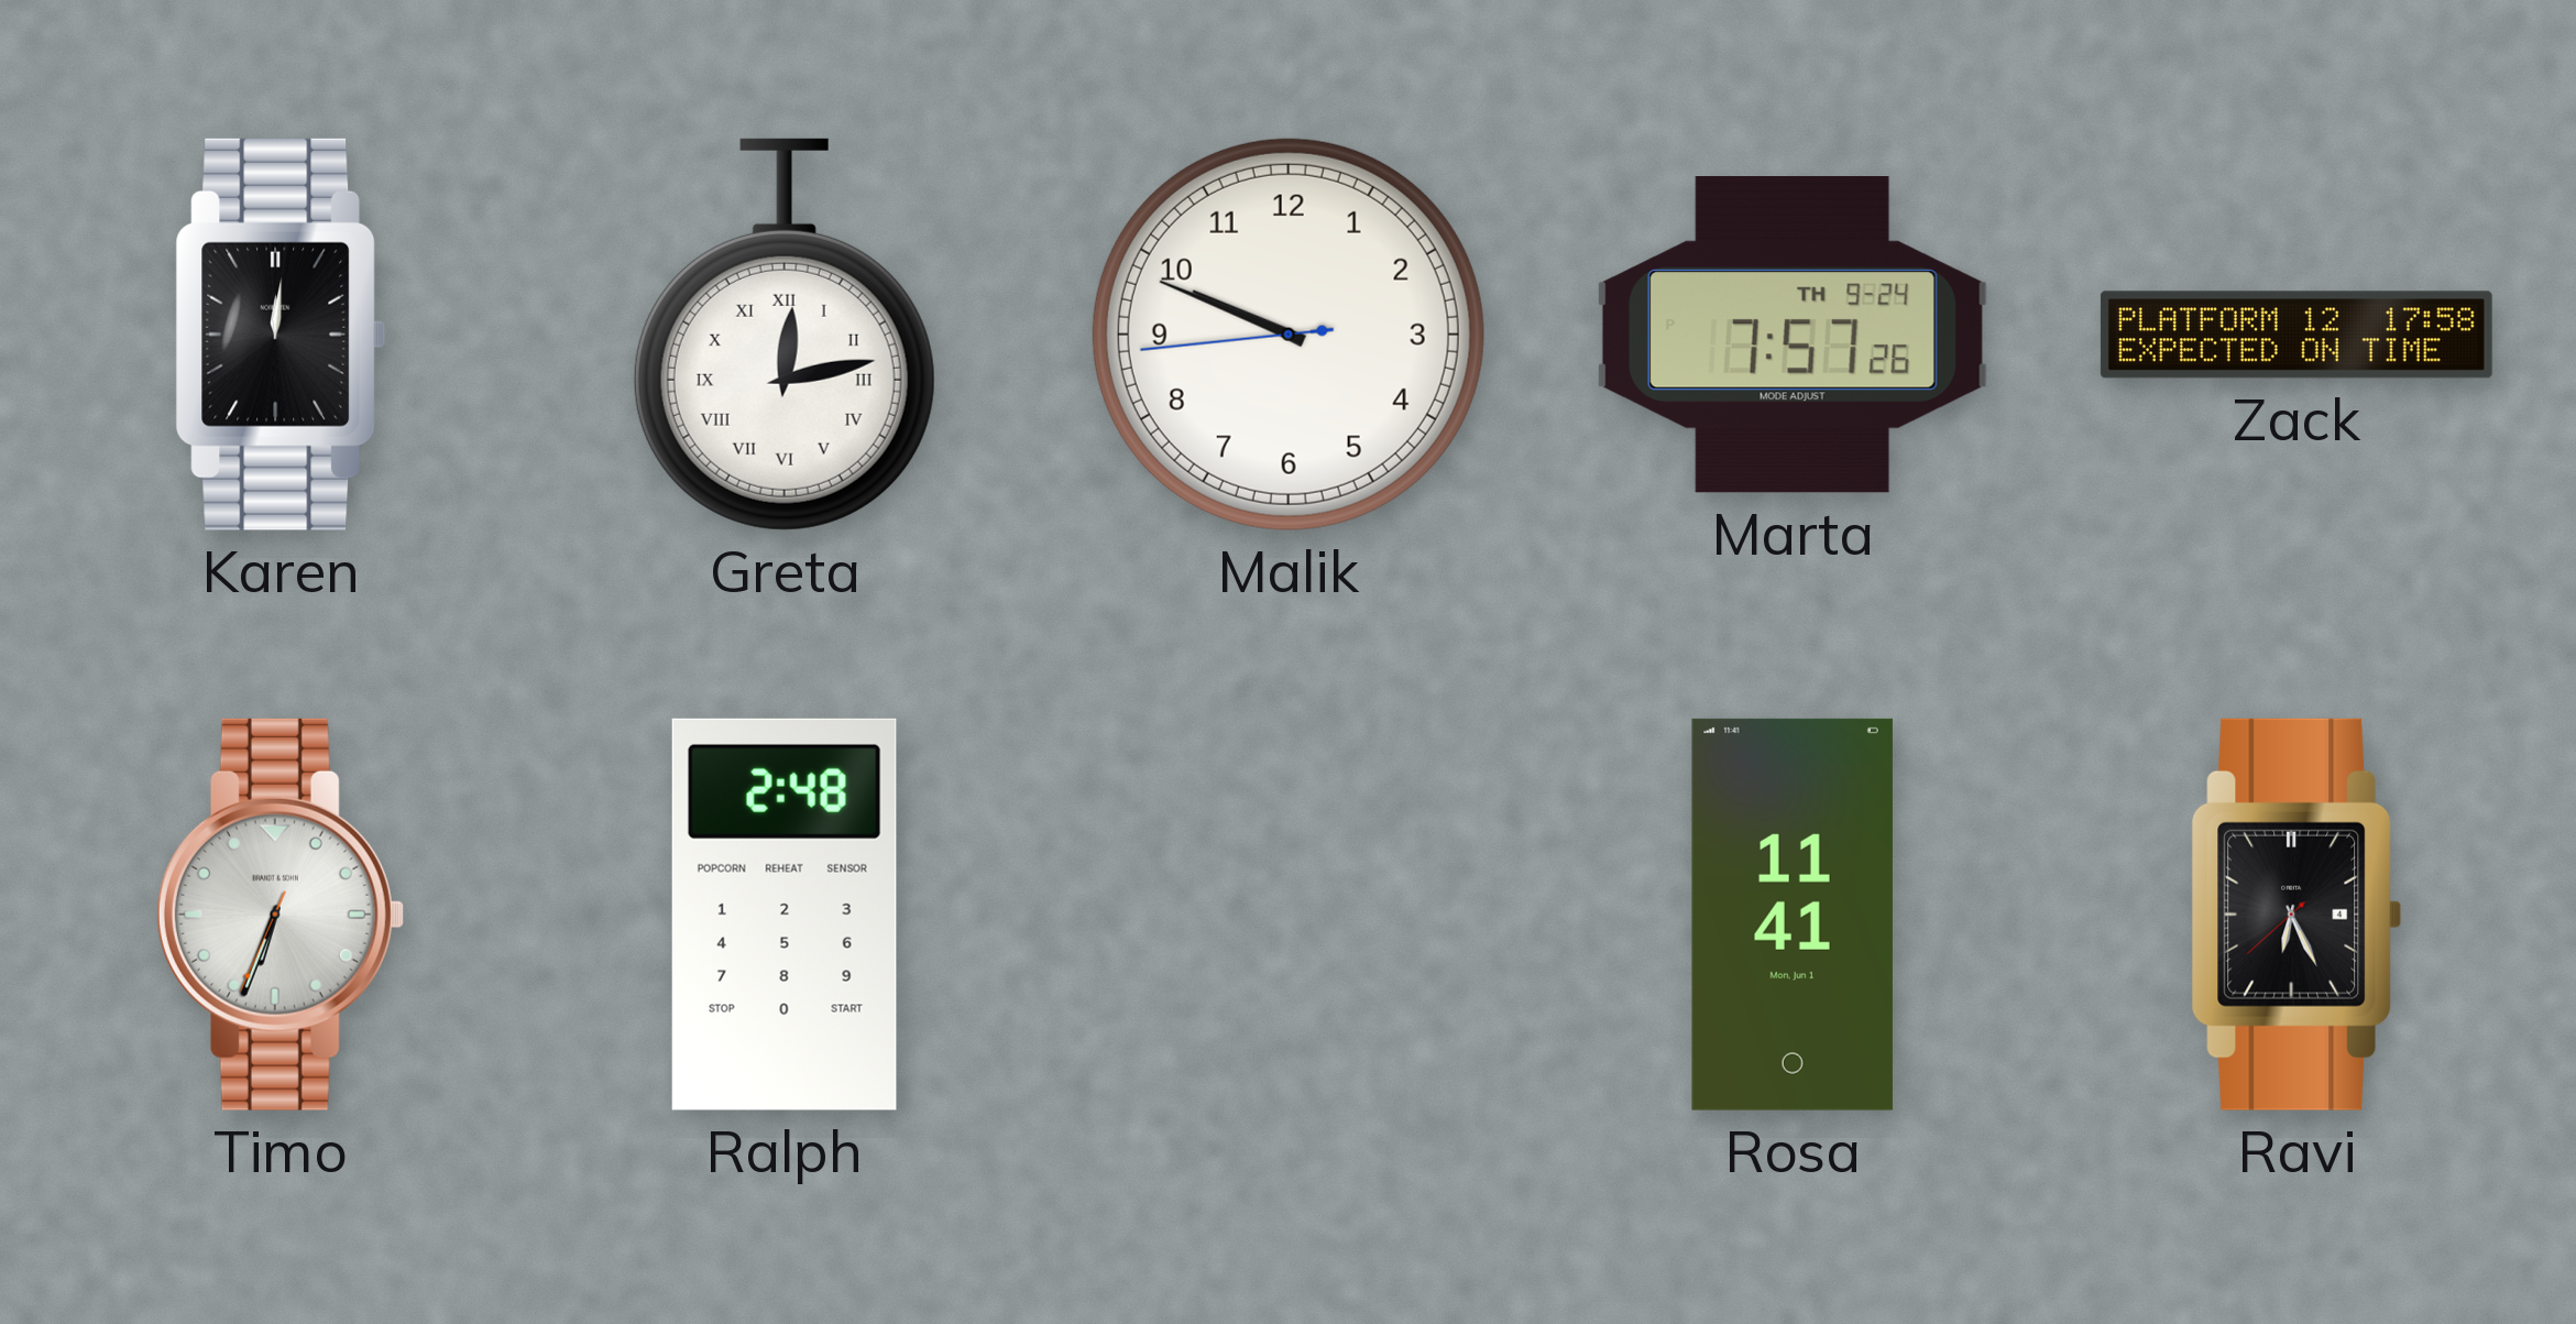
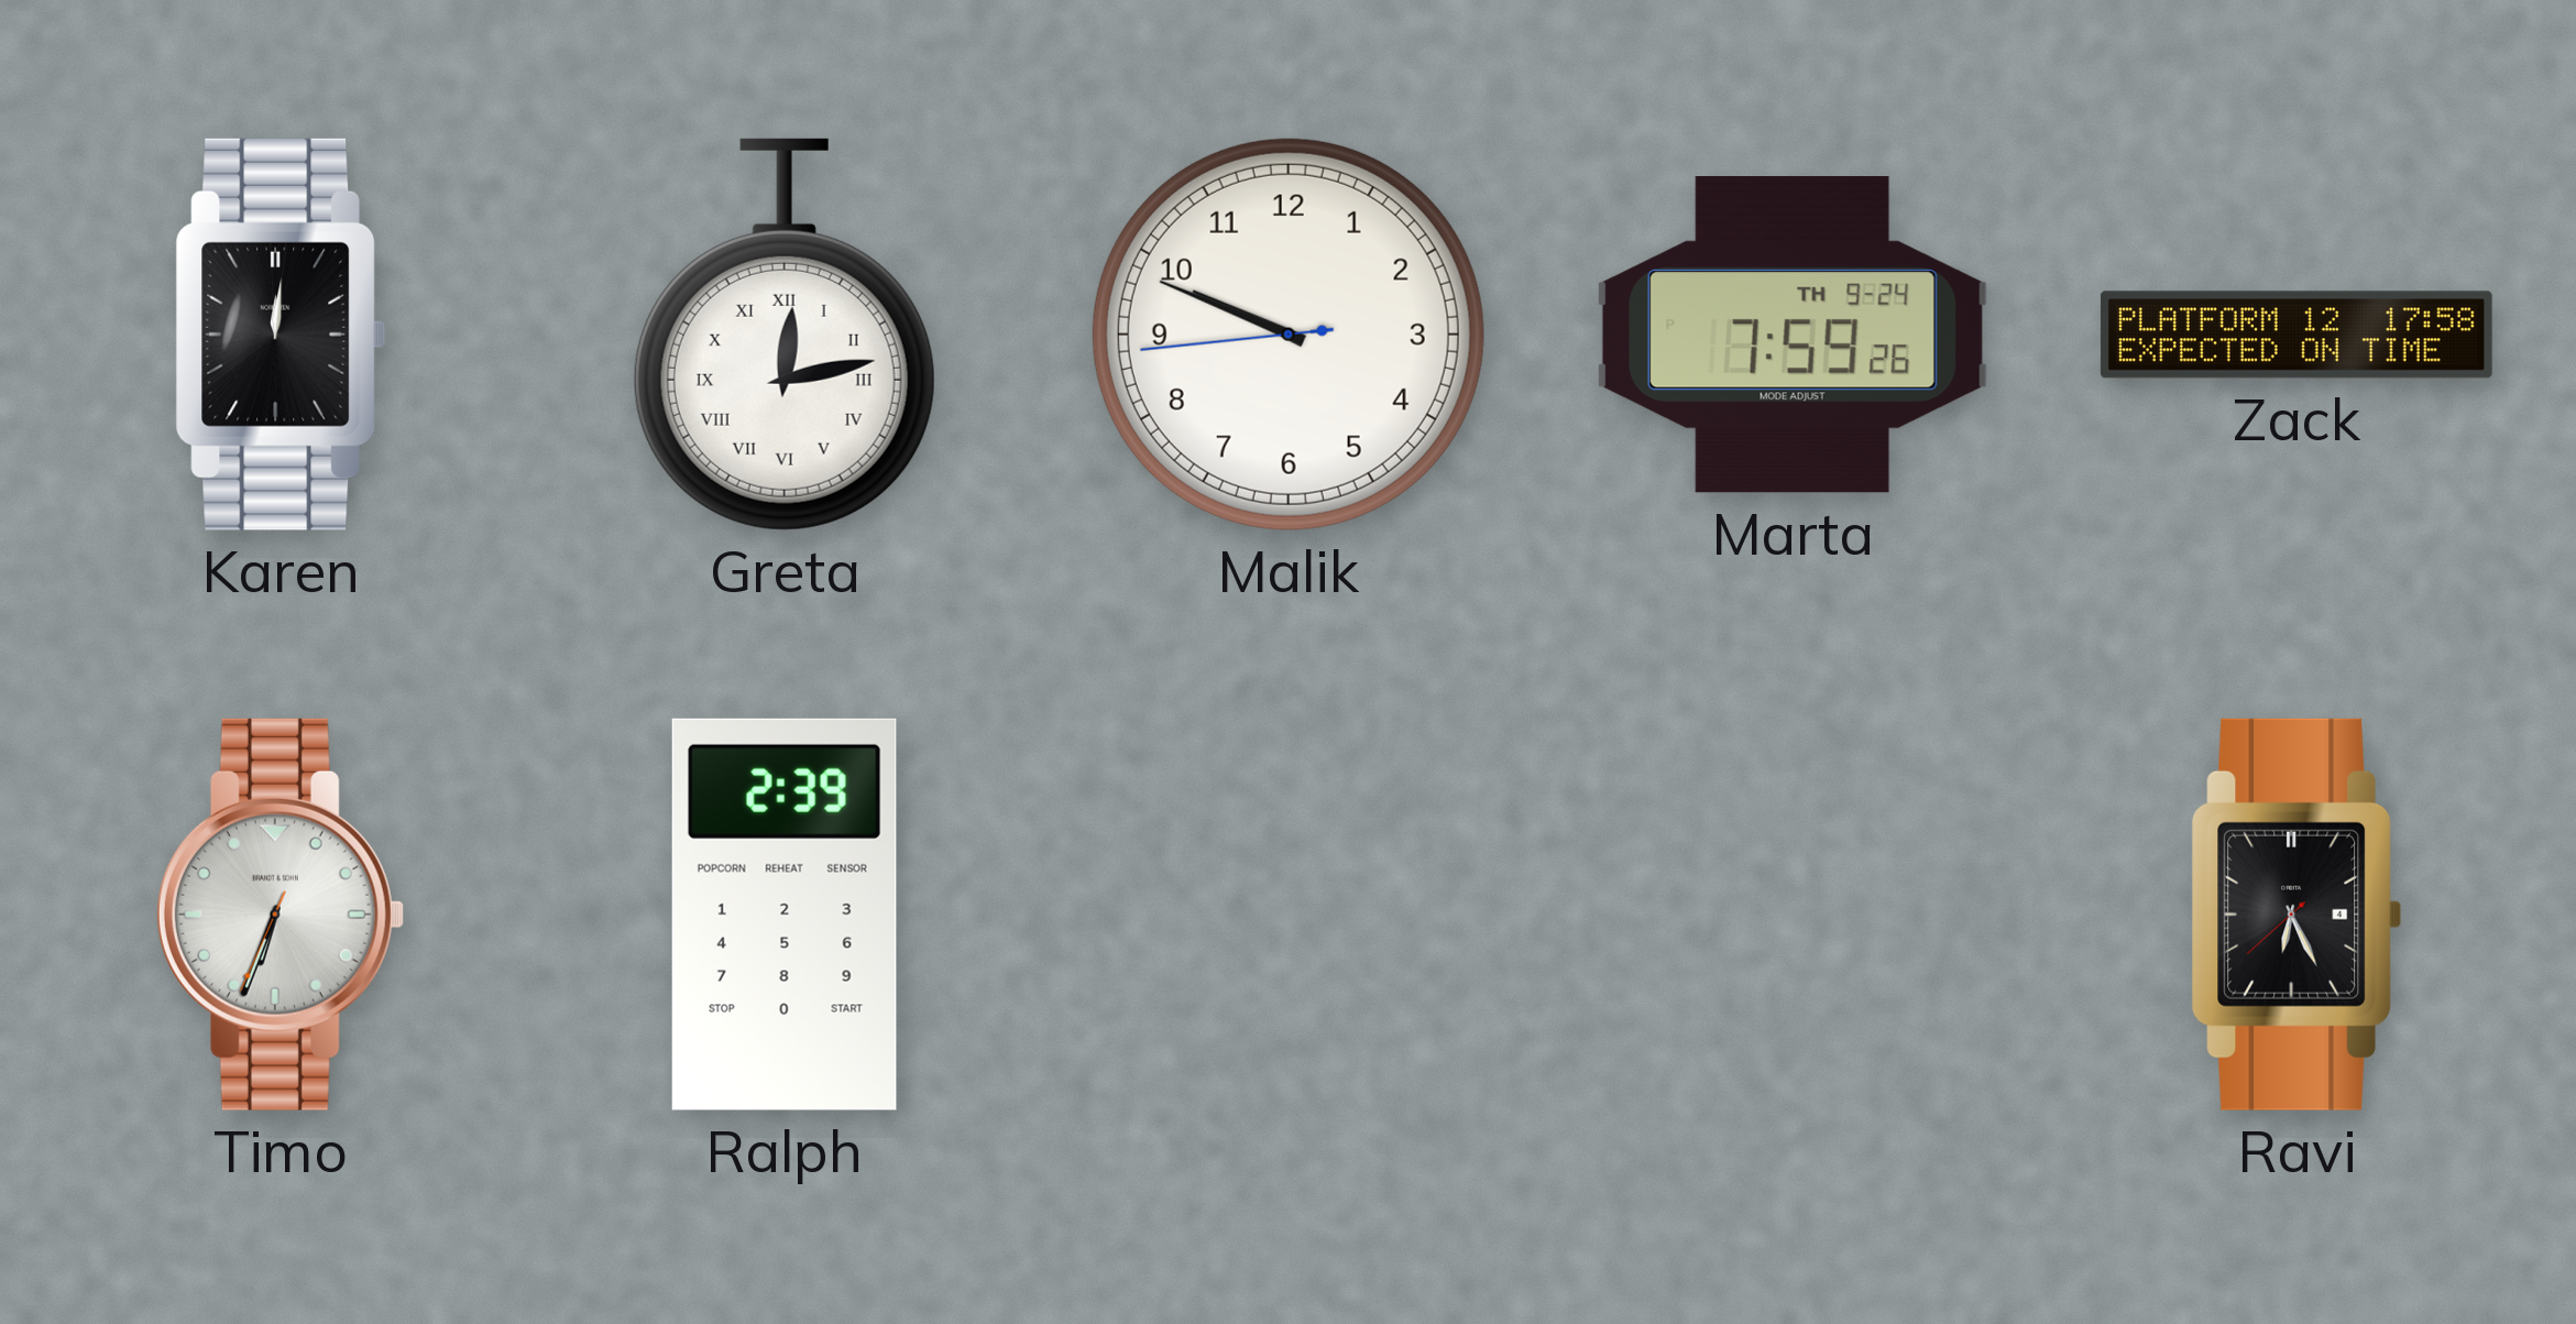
Marta: 7:57 -> 7:59 (1793, 335)
Ralph: 2:48 -> 2:39 (785, 915)
Rosa: 11:41 -> none (1793, 915)
